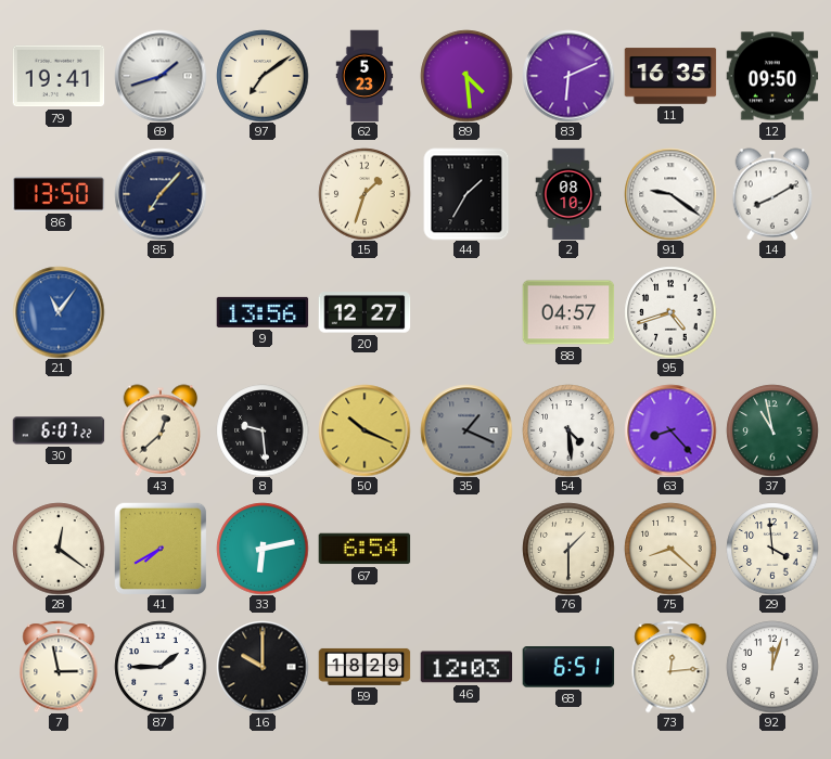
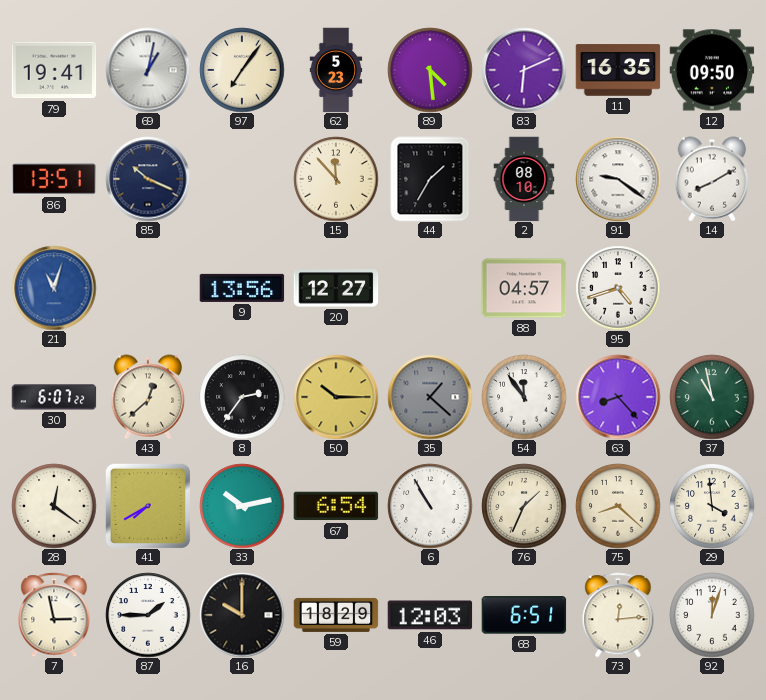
69: 1:42 -> 1:02 (148, 70)
97: 7:09 -> 7:06 (242, 70)
86: 13:50 -> 13:51 (54, 179)
85: 7:07 -> 10:19 (148, 179)
15: 1:33 -> 11:53 (336, 179)
21: 11:06 -> 11:03 (54, 288)
8: 9:29 -> 2:36 (242, 397)
50: 10:19 -> 10:15 (336, 397)
35: 1:19 -> 1:22 (430, 397)
54: 4:29 -> 11:54 (524, 397)
33: 6:13 -> 10:13 (242, 506)
6: none -> 10:55 (430, 506)
76: 1:30 -> 1:34 (524, 506)
